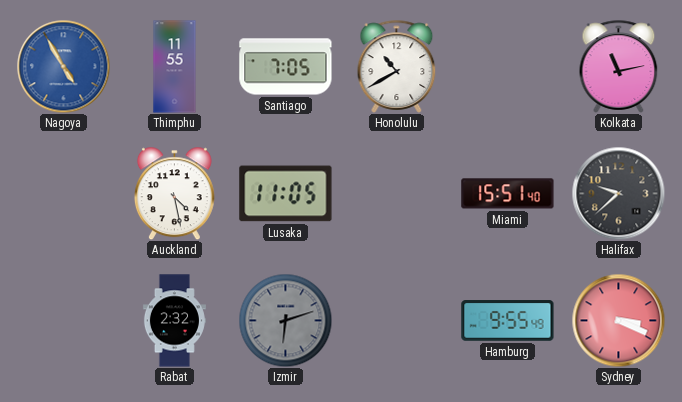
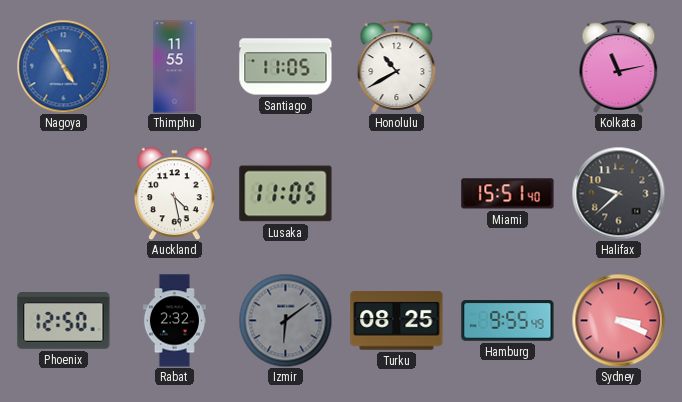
Santiago: 7:05 -> 11:05 (286, 67)
Phoenix: none -> 12:50 (64, 321)
Izmir: 6:12 -> 6:09 (285, 320)
Turku: none -> 08:25 (397, 321)
